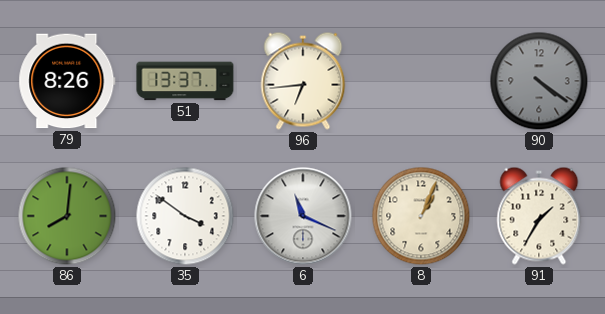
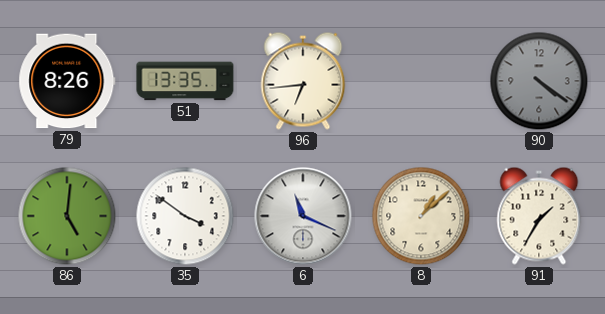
51: 13:37 -> 13:35 (185, 81)
86: 8:01 -> 5:01 (67, 216)
8: 1:04 -> 1:08 (421, 216)
